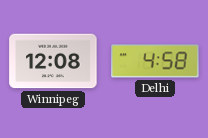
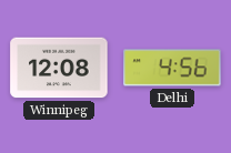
Delhi: 4:58 -> 4:56 (172, 68)
